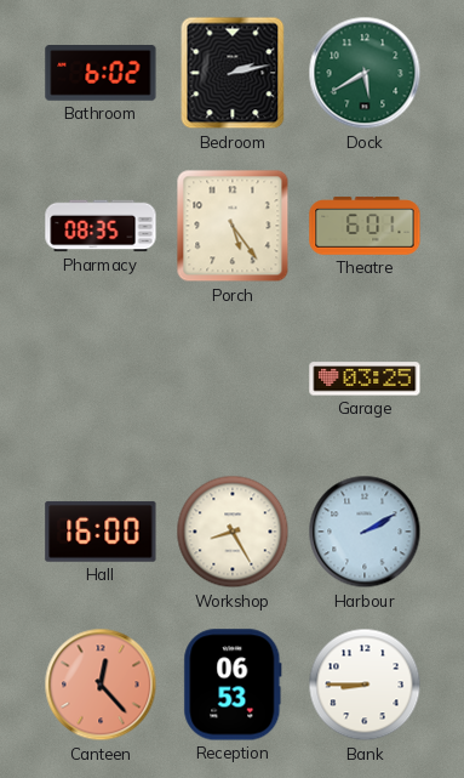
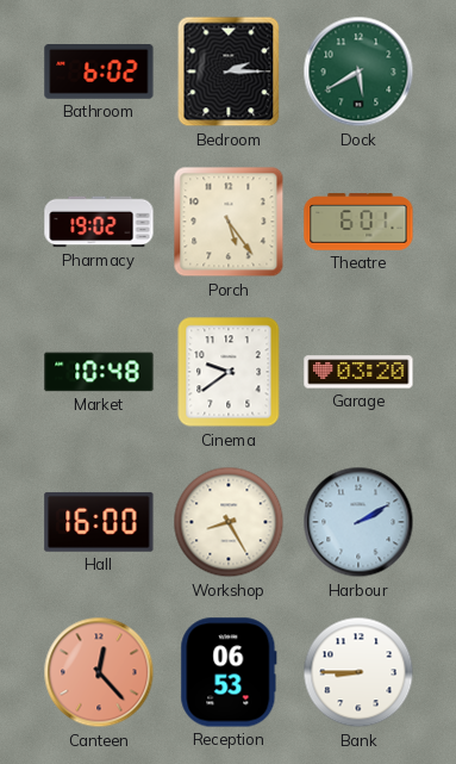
Bedroom: 2:13 -> 2:15 (229, 72)
Pharmacy: 08:35 -> 19:02 (99, 222)
Market: none -> 10:48 (99, 372)
Cinema: none -> 9:39 (229, 372)
Garage: 03:25 -> 03:20 (358, 372)
